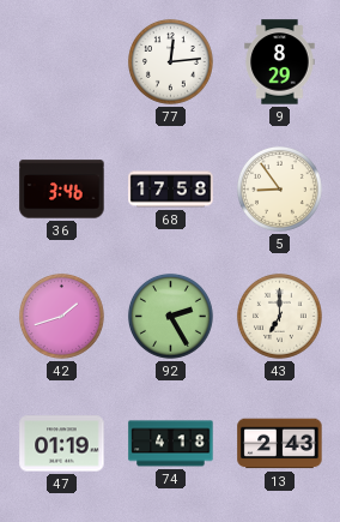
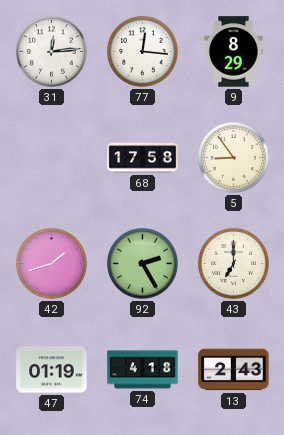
31: none -> 12:14 (51, 51)
77: 12:14 -> 12:16 (142, 51)
36: 3:46 -> none (62, 190)
